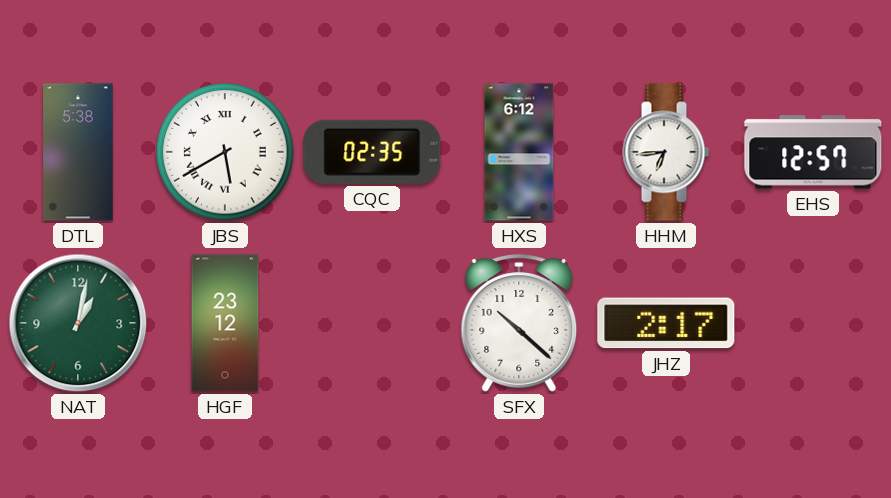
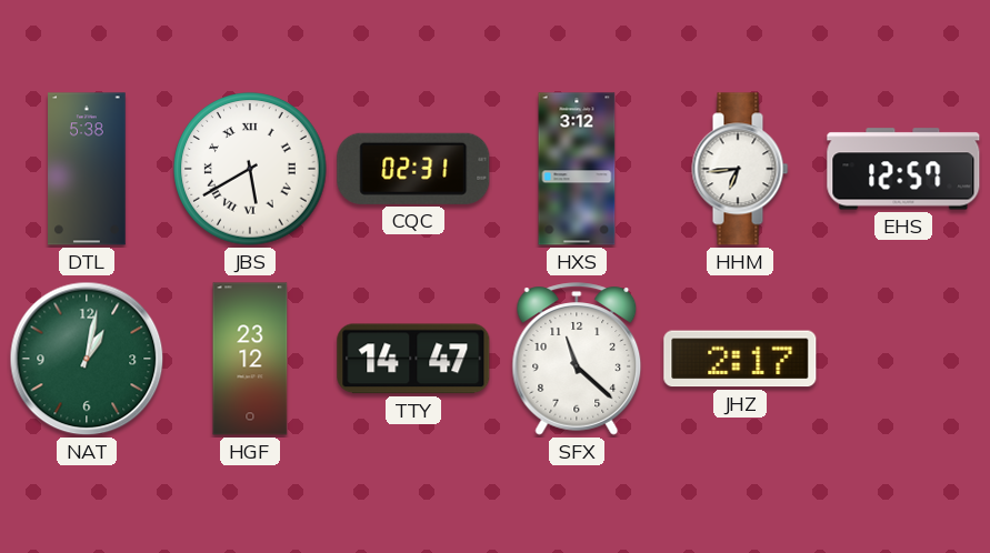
CQC: 02:35 -> 02:31 (413, 169)
HXS: 6:12 -> 3:12 (577, 169)
TTY: none -> 14:47 (413, 359)
SFX: 10:22 -> 11:22 (577, 359)
